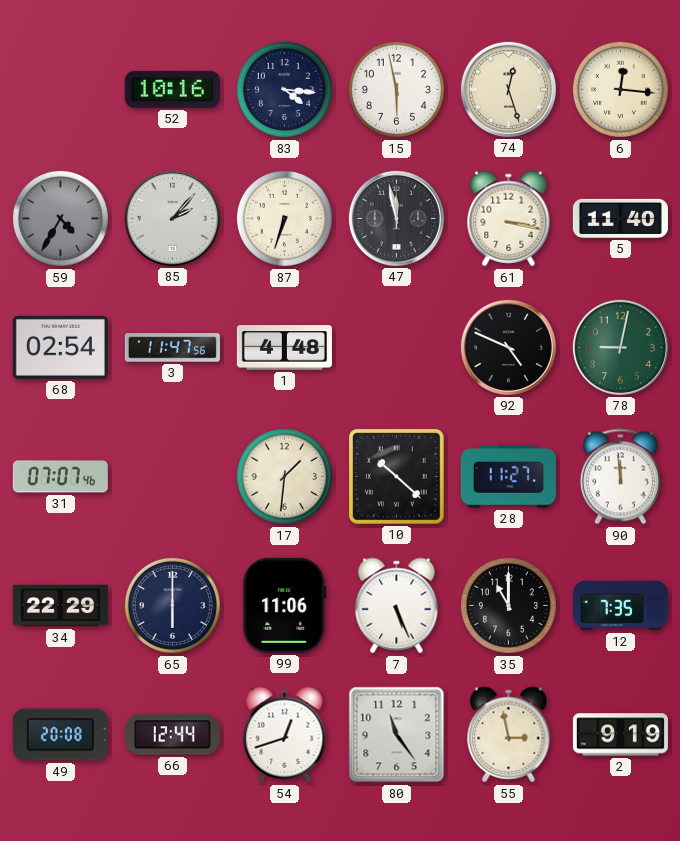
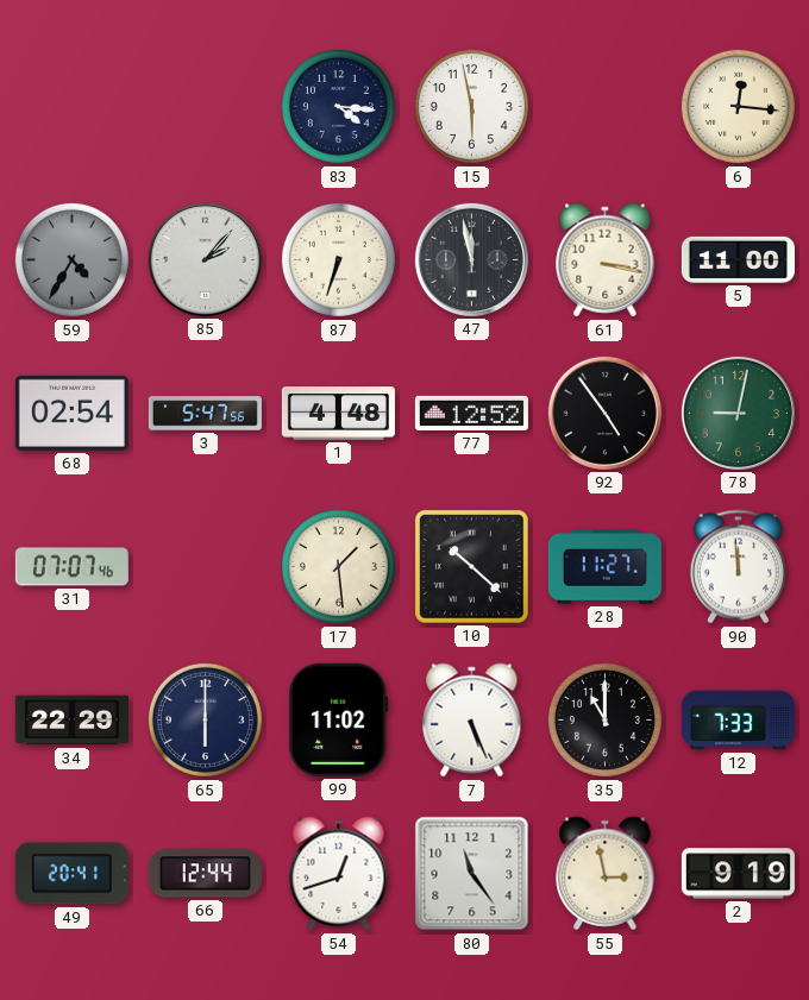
52: 10:16 -> none (172, 89)
74: 12:27 -> none (508, 89)
5: 11:40 -> 11:00 (738, 259)
3: 11:47 -> 5:47 (205, 414)
77: none -> 12:52 (471, 413)
92: 4:49 -> 4:54 (604, 413)
17: 1:31 -> 1:29 (338, 566)
99: 11:06 -> 11:02 (339, 719)
12: 7:35 -> 7:33 (738, 721)
49: 20:08 -> 20:41 (71, 874)
